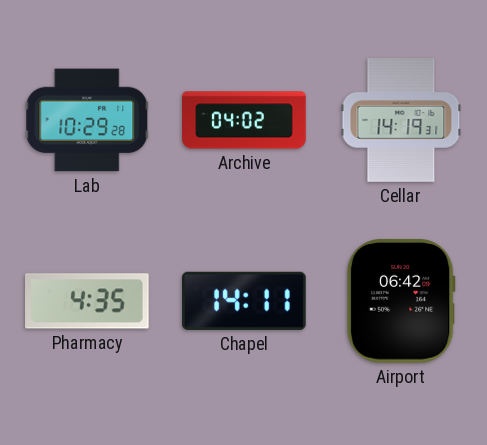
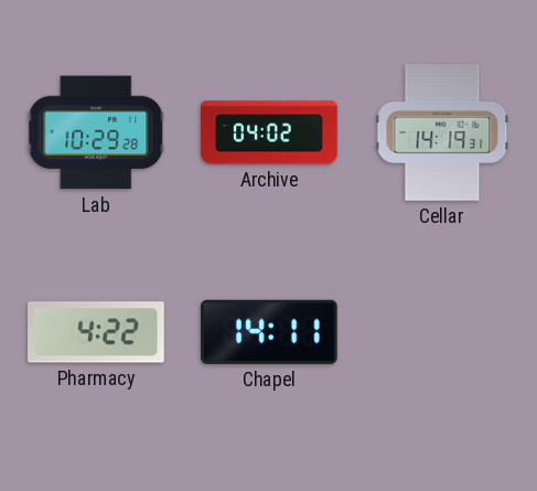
Pharmacy: 4:35 -> 4:22 (96, 332)
Airport: 06:42 -> none (401, 302)
